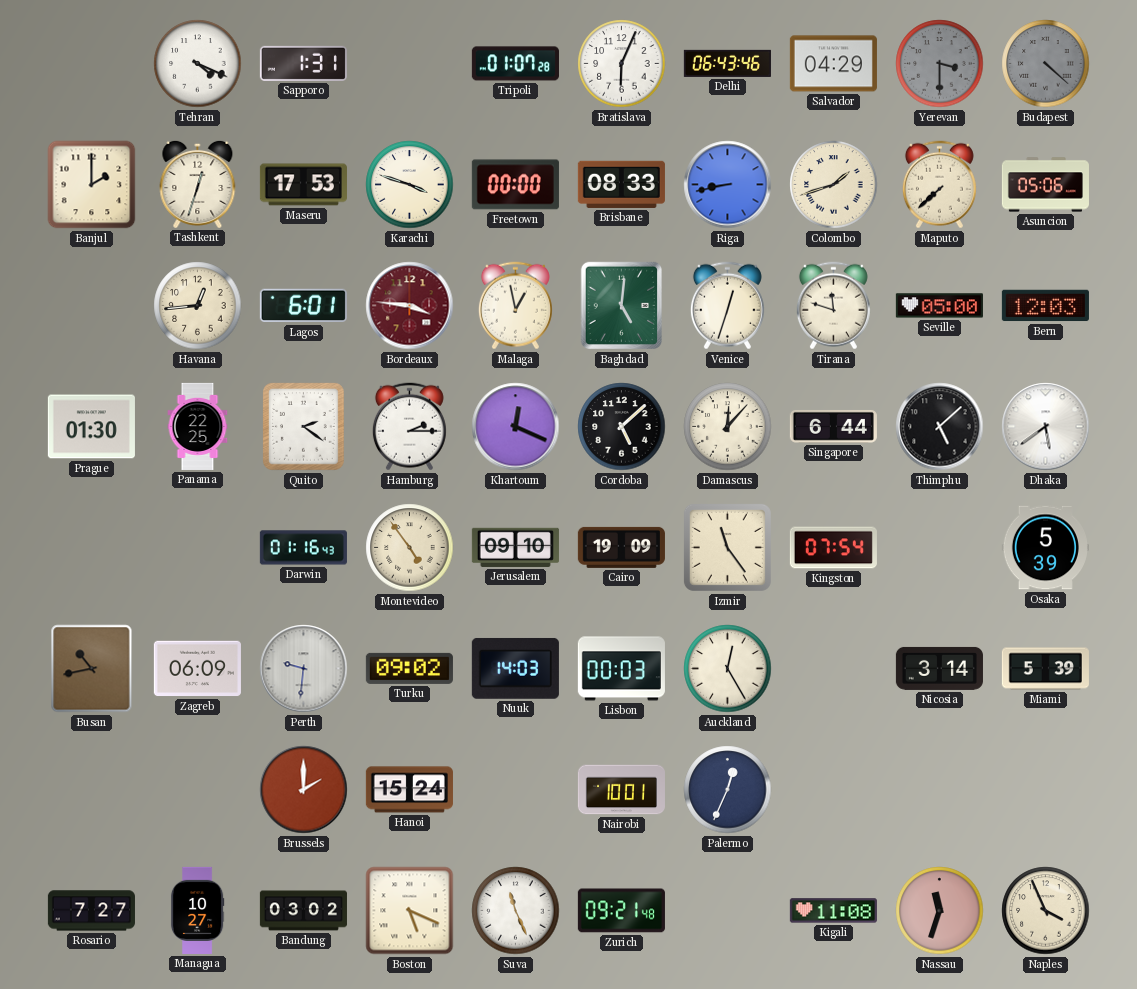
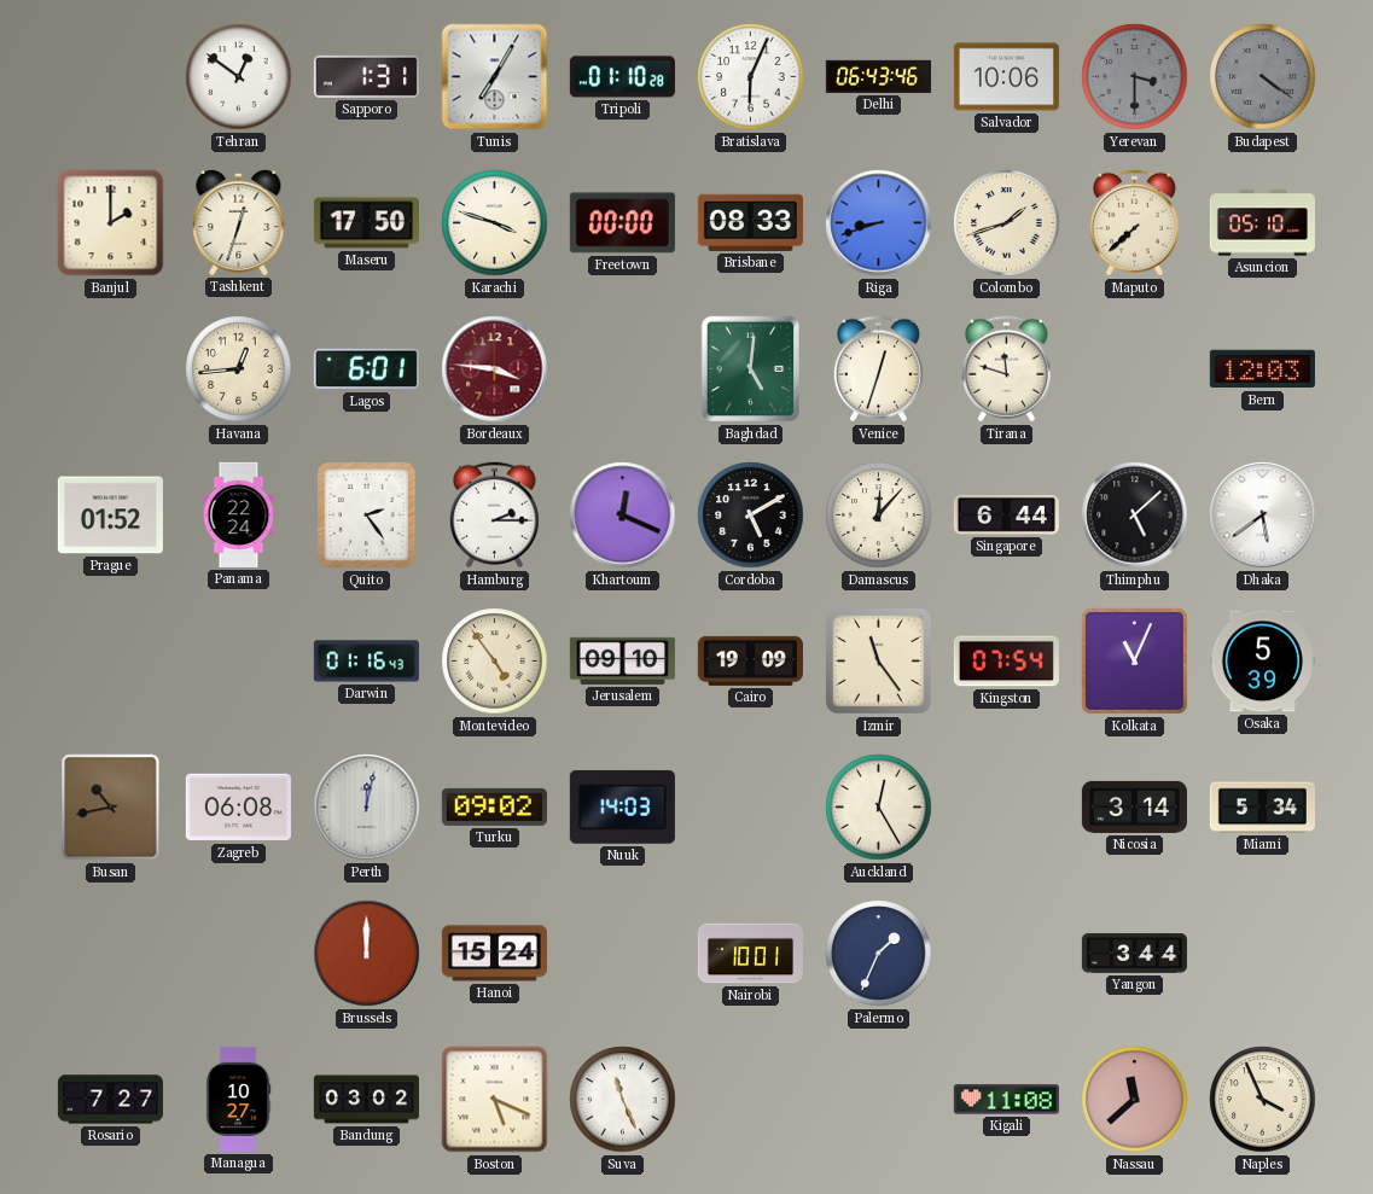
Tehran: 4:19 -> 12:51 (239, 77)
Tunis: none -> 7:05 (495, 77)
Tripoli: 01:07 -> 01:10 (622, 77)
Salvador: 04:29 -> 10:06 (1006, 77)
Budapest: 4:22 -> 4:21 (1263, 77)
Maseru: 17:53 -> 17:50 (366, 223)
Riga: 8:43 -> 8:42 (879, 223)
Asuncion: 05:06 -> 05:10 (1262, 223)
Malaga: 12:58 -> none (515, 306)
Seville: 05:00 -> none (939, 306)
Prague: 01:30 -> 01:52 (110, 516)
Panama: 22:25 -> 22:24 (239, 514)
Quito: 2:21 -> 2:24 (367, 516)
Cordoba: 5:08 -> 5:10 (751, 516)
Kolkata: none -> 11:04 (1135, 662)
Zagreb: 06:09 -> 06:08 (238, 808)
Perth: 9:31 -> 12:02 (367, 808)
Lisbon: 00:03 -> none (621, 669)
Miami: 5:39 -> 5:34 (1262, 808)
Brussels: 2:00 -> 12:00 (367, 954)
Palermo: 12:34 -> 1:34 (879, 954)
Yangon: none -> 3:44 (1134, 954)
Zurich: 09:21 -> none (621, 911)
Nassau: 11:33 -> 11:38 (1135, 1100)
